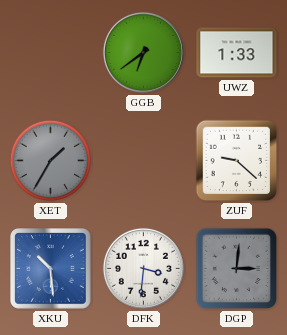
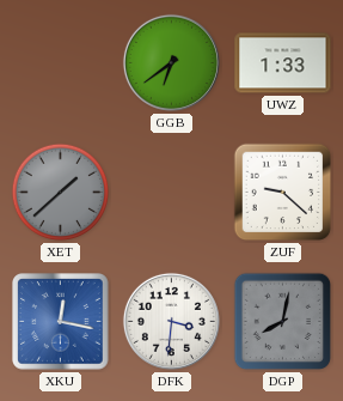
XET: 1:35 -> 1:38 (61, 193)
XKU: 10:29 -> 12:17 (61, 322)
DGP: 3:01 -> 8:02 (283, 322)
